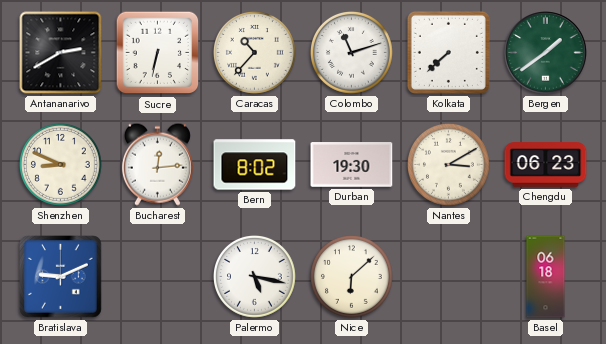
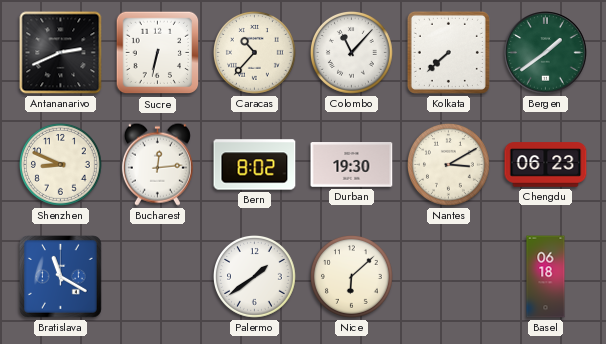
Antananarivo: 2:40 -> 2:41 (61, 53)
Colombo: 11:12 -> 11:07 (352, 53)
Bratislava: 9:11 -> 11:20 (61, 277)
Palermo: 5:17 -> 1:39 (255, 277)
